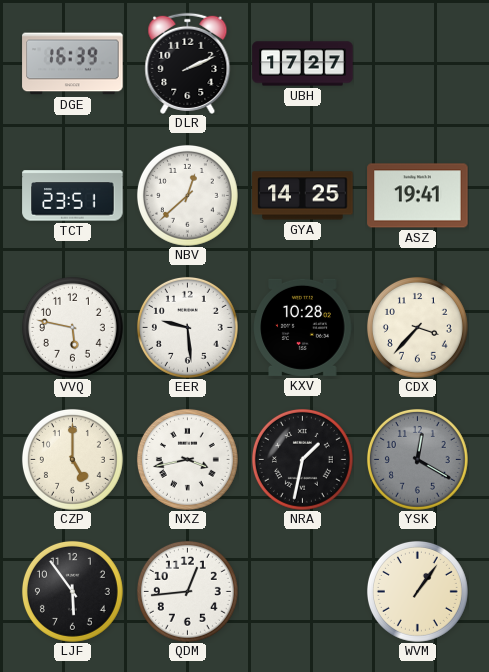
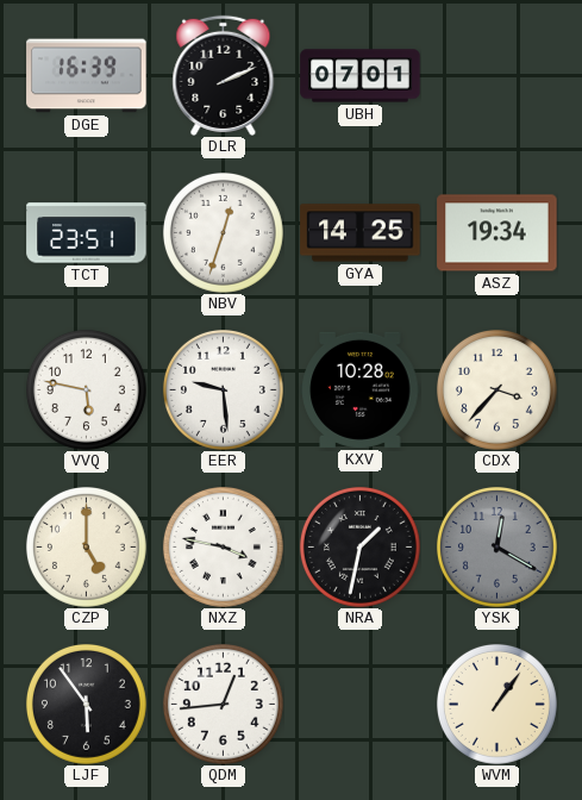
UBH: 17:27 -> 07:01 (361, 76)
NBV: 12:38 -> 12:33 (223, 232)
ASZ: 19:41 -> 19:34 (497, 233)
NXZ: 3:43 -> 3:47 (223, 546)
